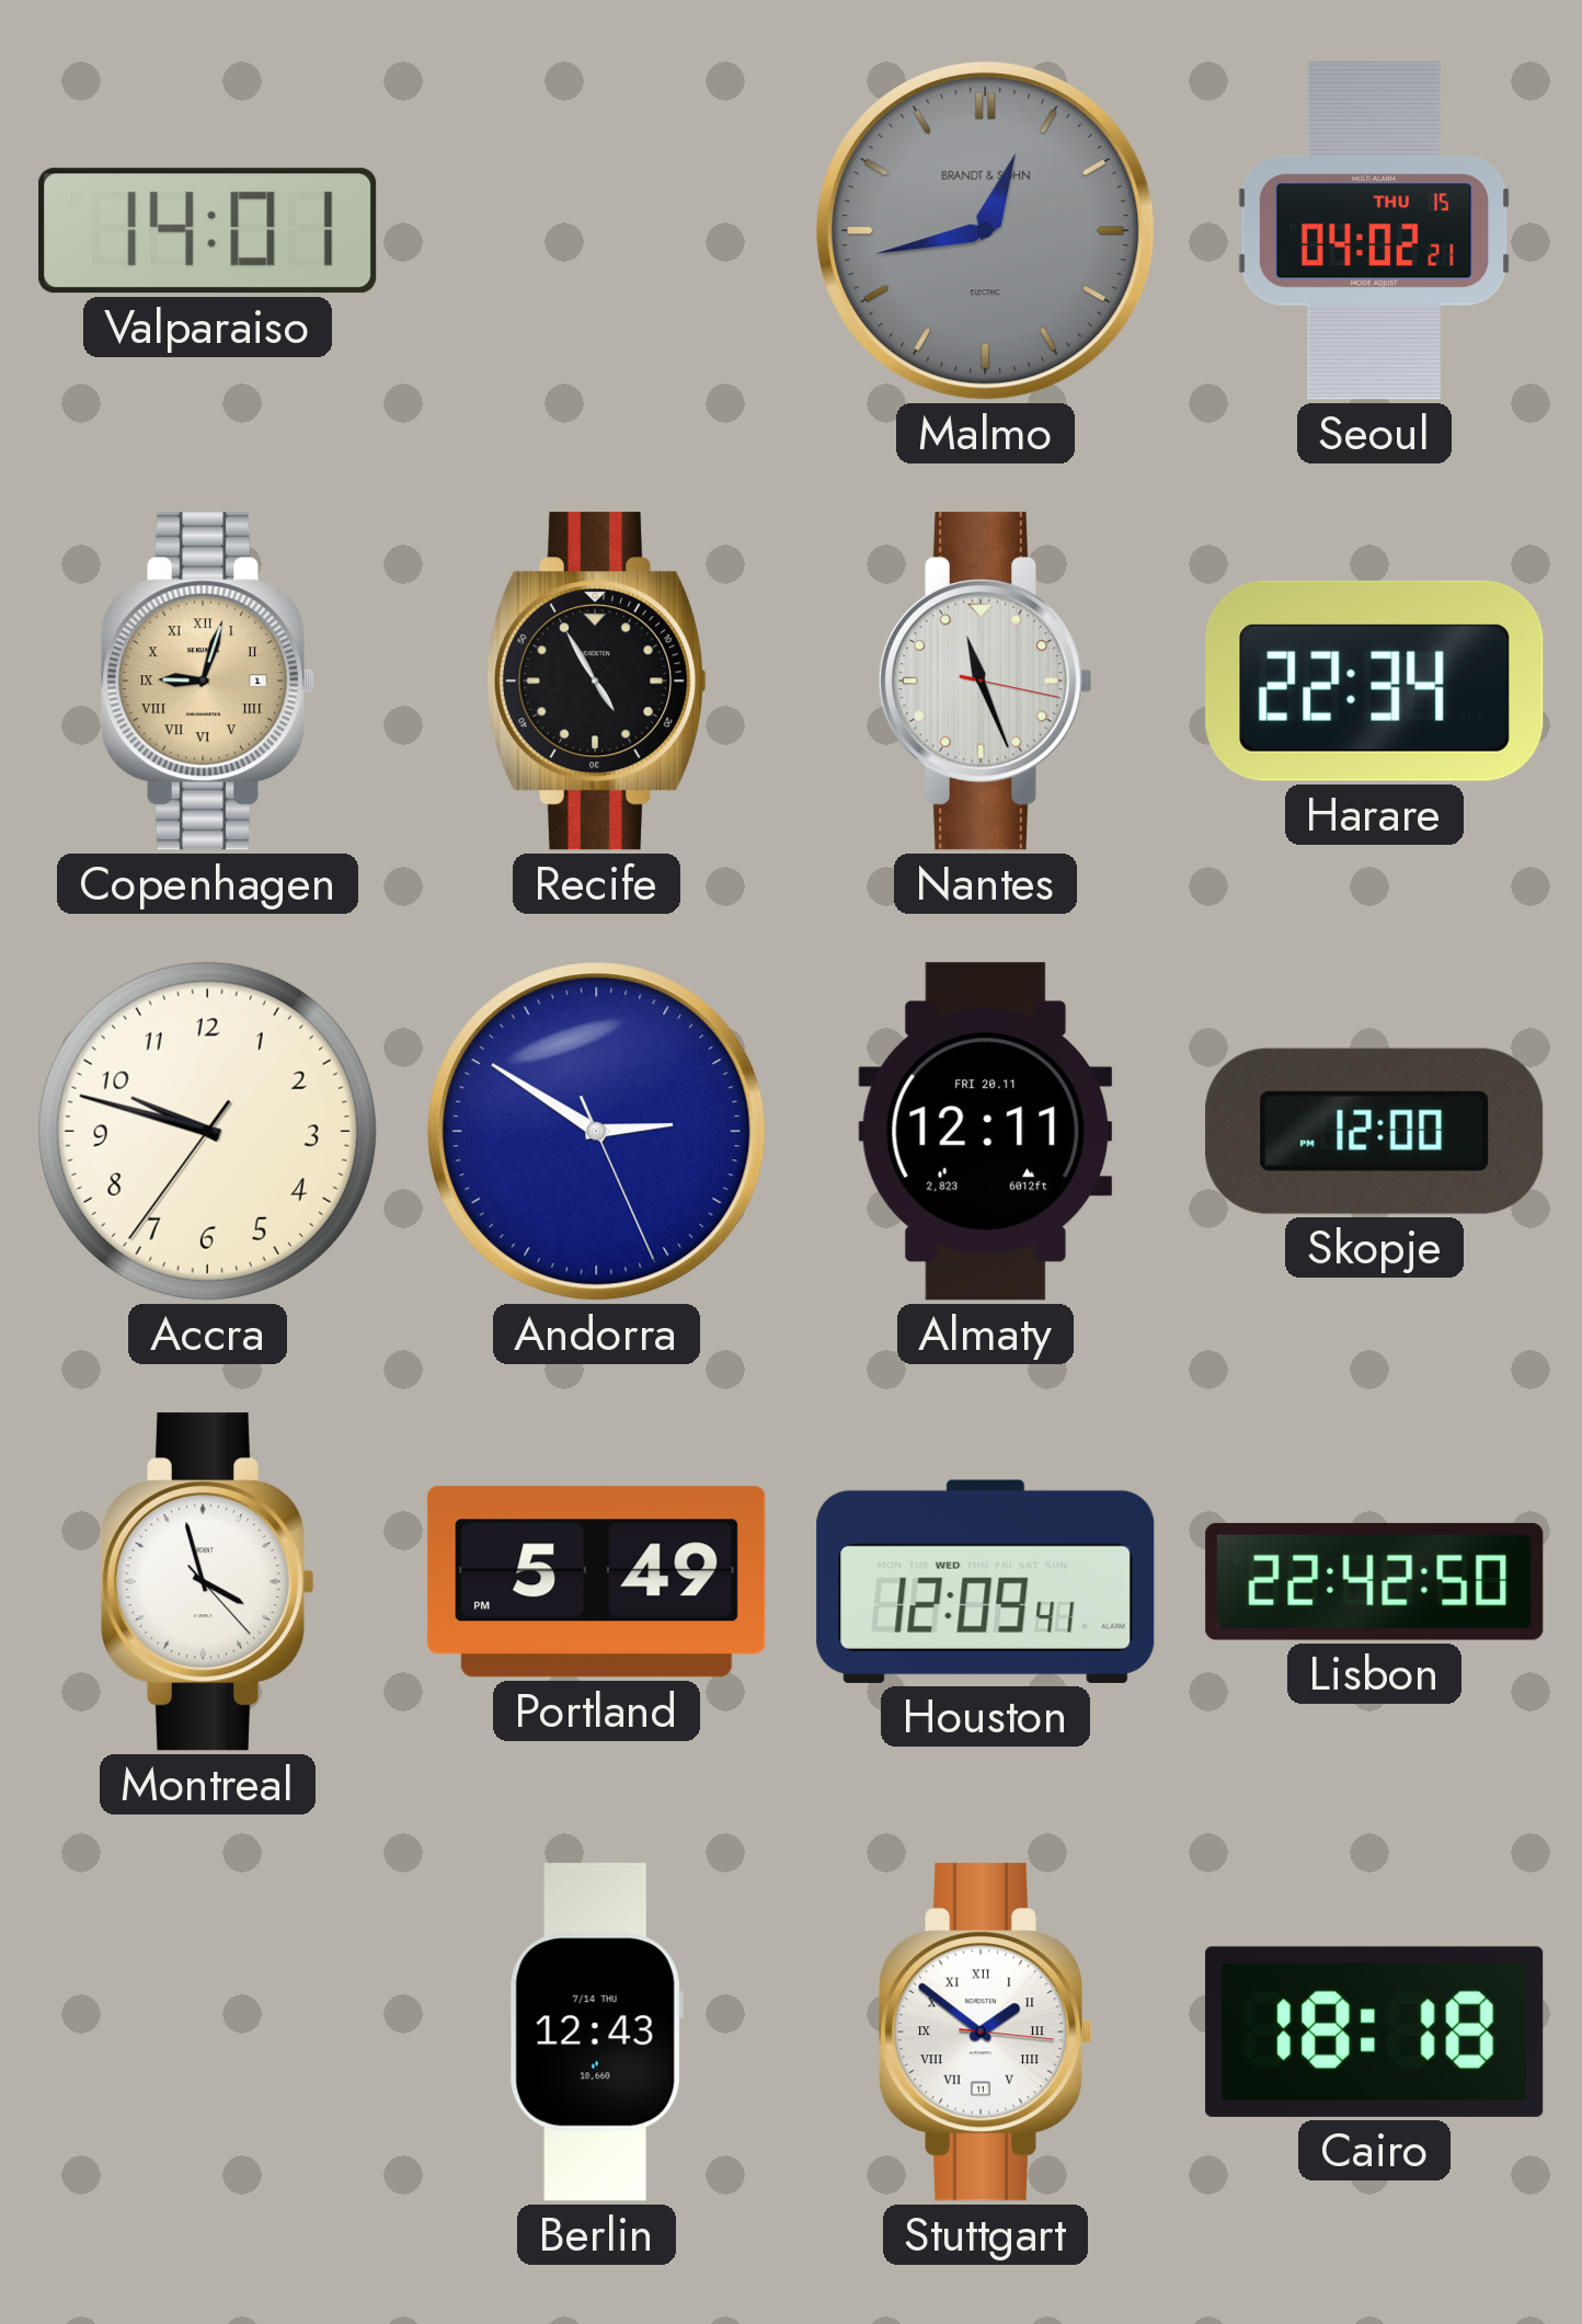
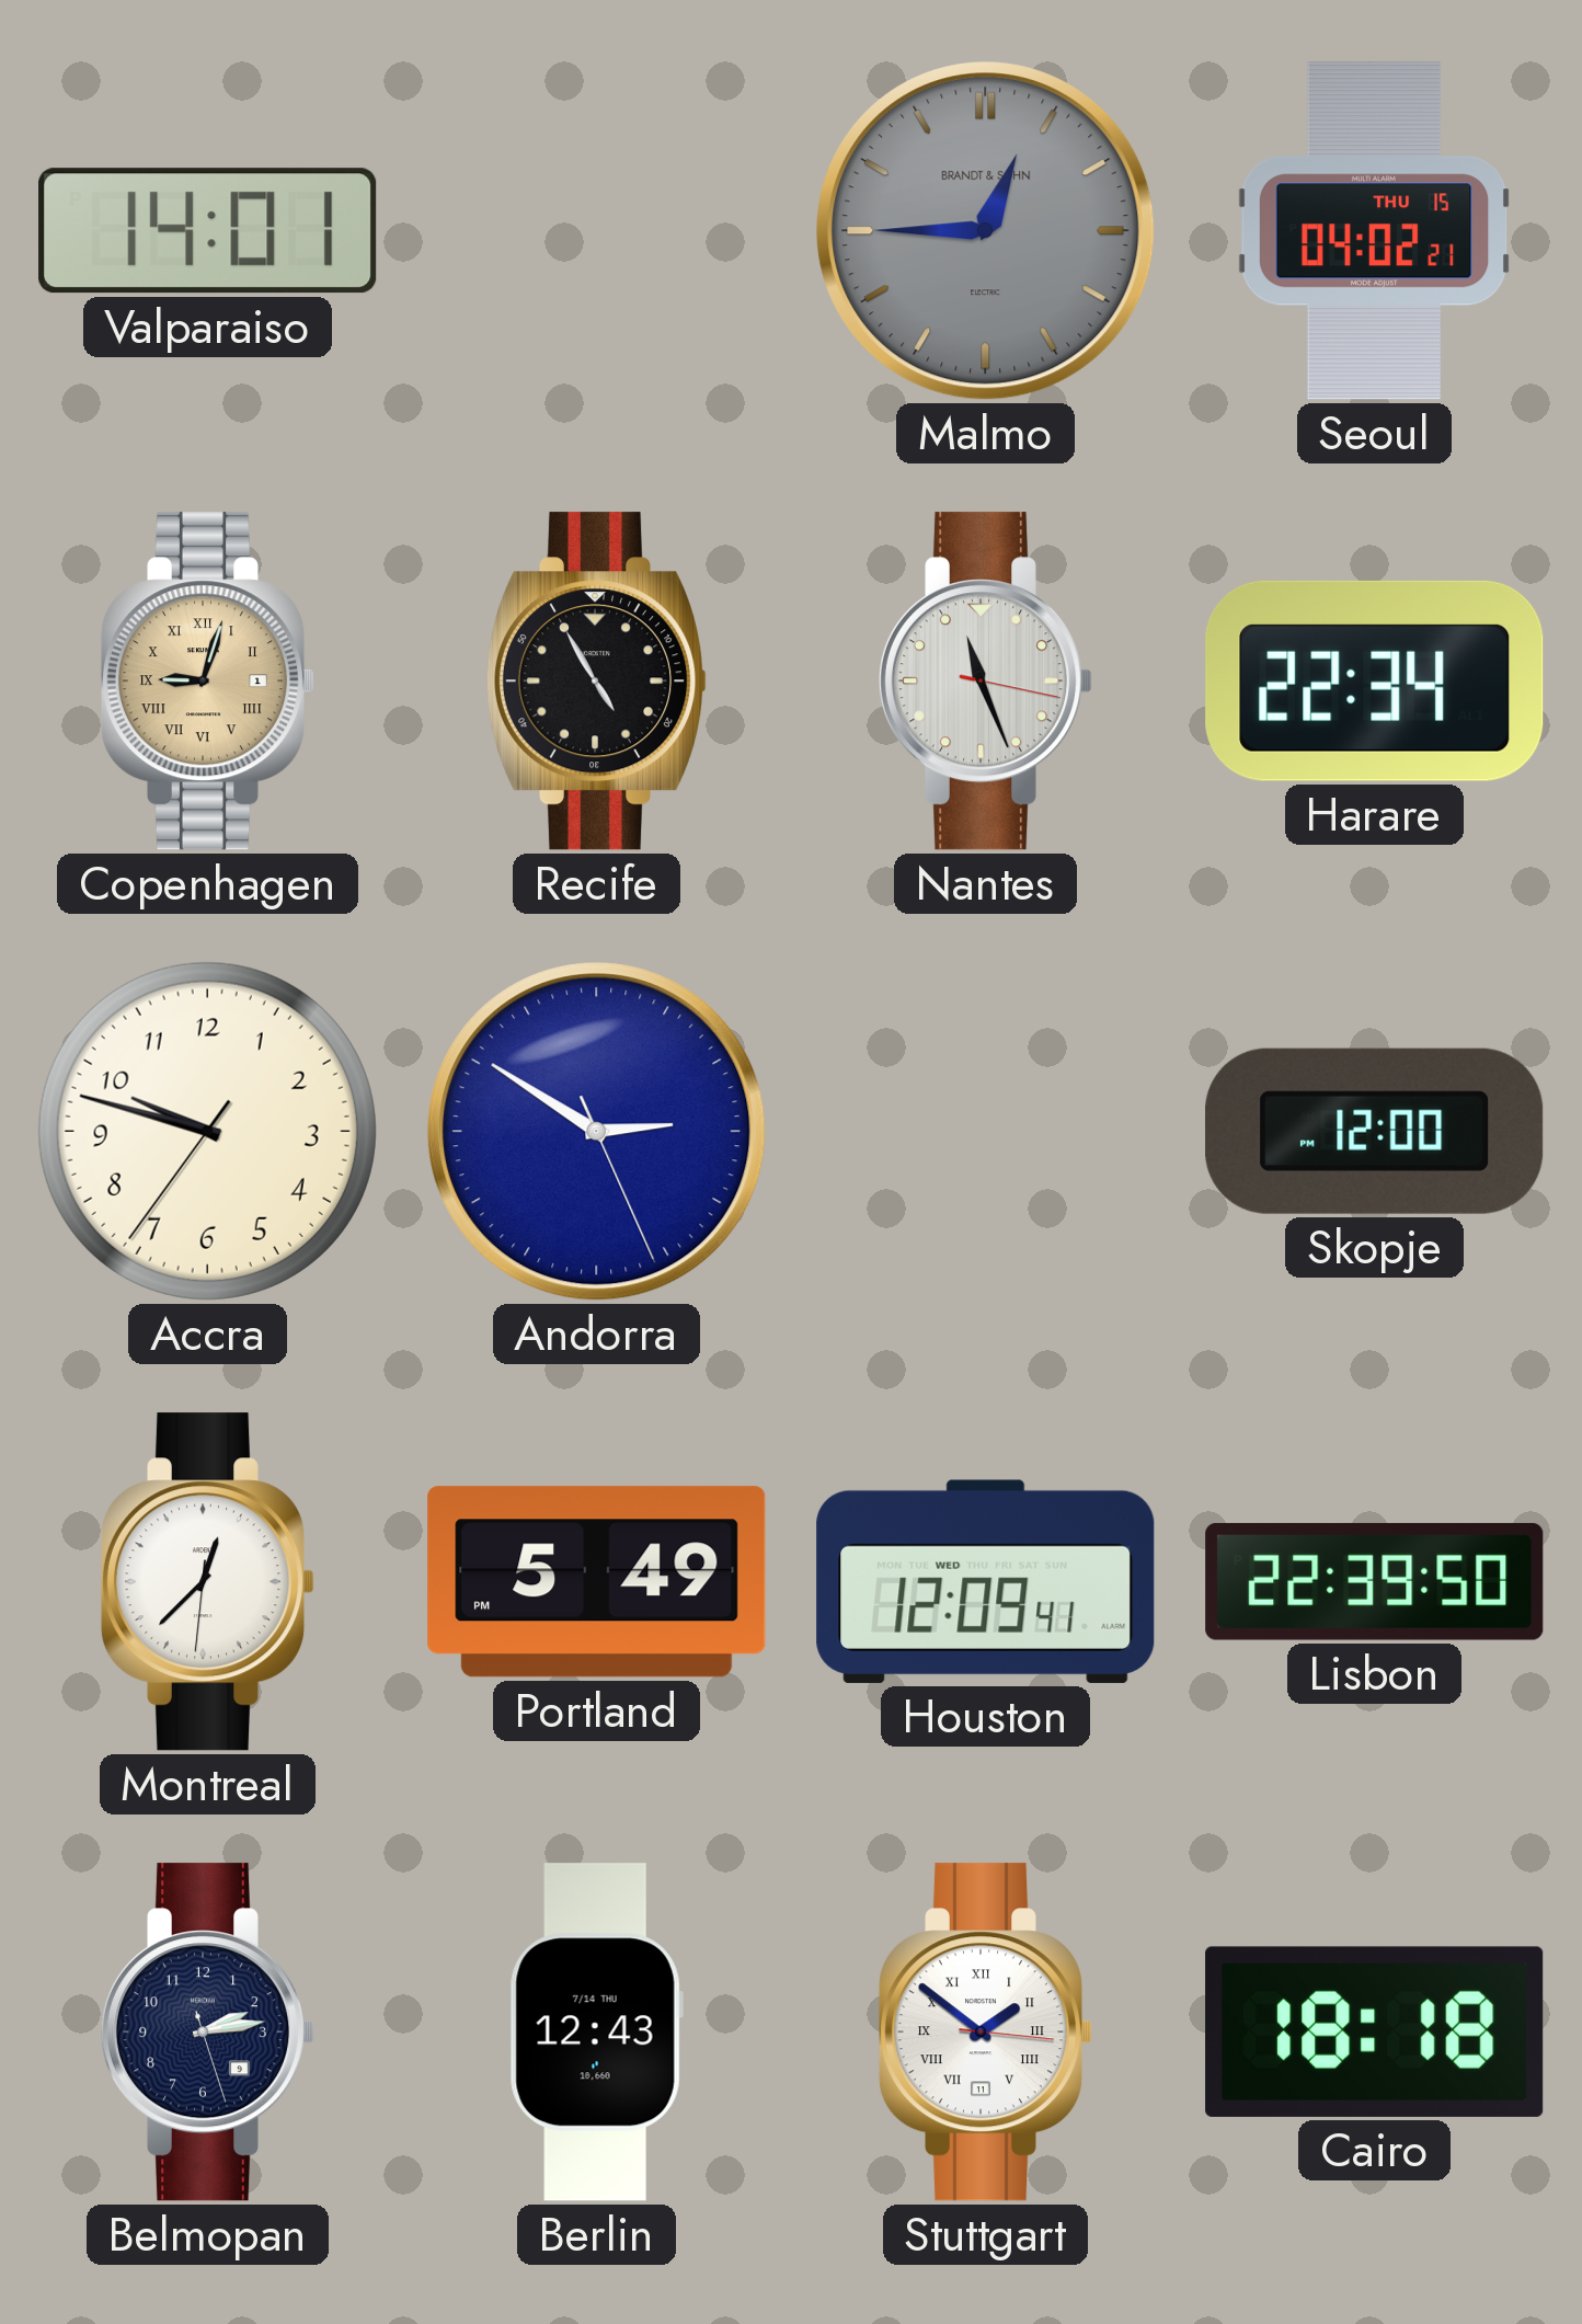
Malmo: 12:43 -> 12:45 (986, 231)
Almaty: 12:11 -> none (986, 1132)
Montreal: 3:57 -> 12:37 (208, 1582)
Lisbon: 22:42 -> 22:39 (1375, 1581)
Belmopan: none -> 2:13 (208, 2033)
